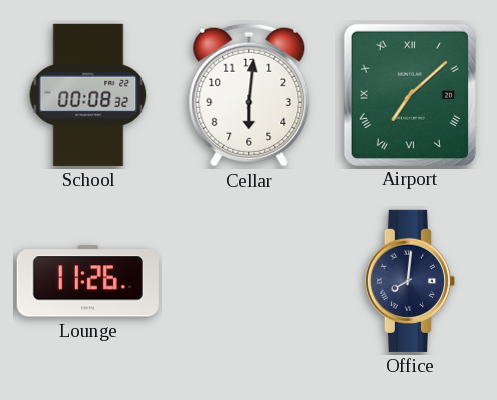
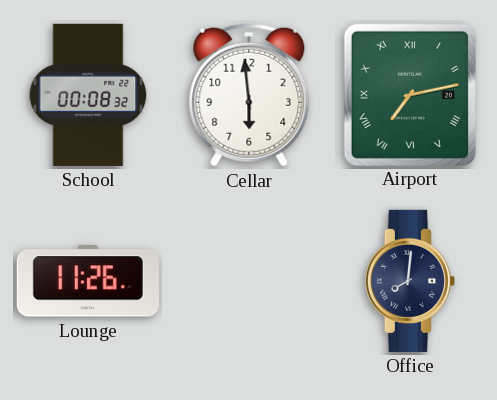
Cellar: 6:01 -> 5:59 (249, 95)
Airport: 7:08 -> 7:13 (410, 94)
